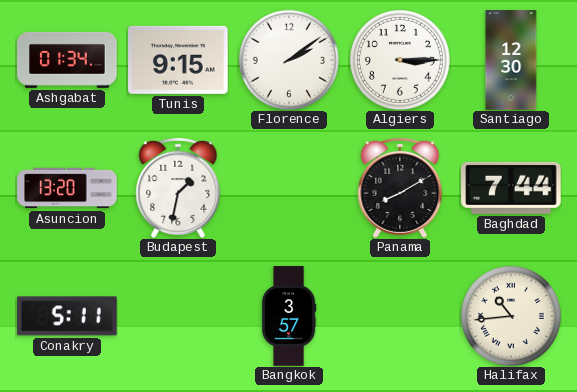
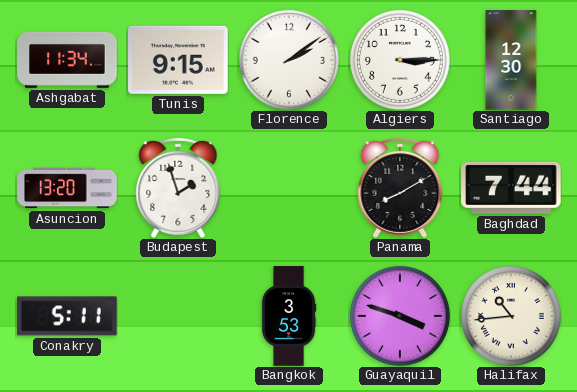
Ashgabat: 01:34 -> 11:34 (67, 60)
Budapest: 1:32 -> 1:57 (178, 188)
Bangkok: 3:57 -> 3:53 (289, 316)
Guayaquil: none -> 3:48 (400, 316)
